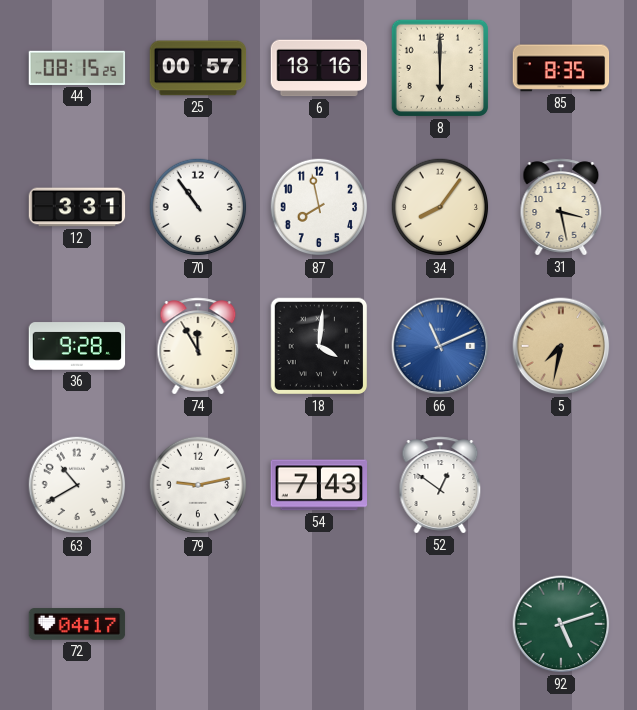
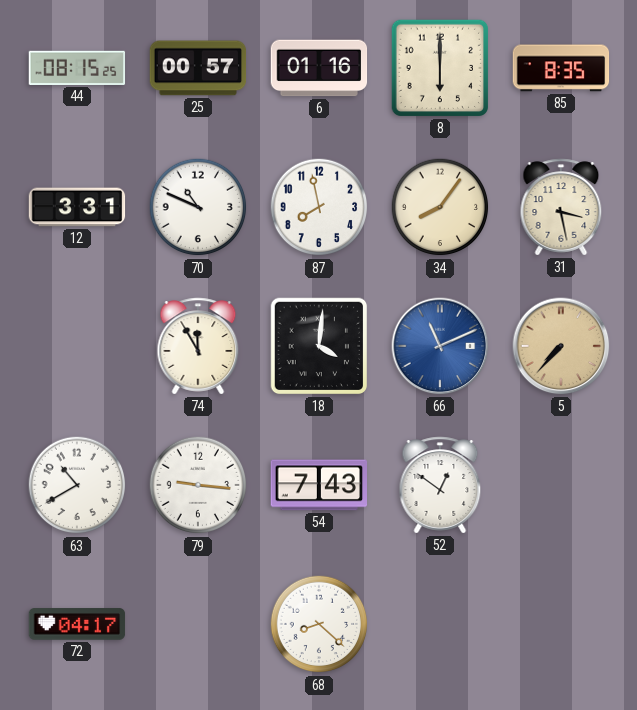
6: 18:16 -> 01:16 (319, 68)
70: 10:54 -> 10:49 (198, 207)
36: 9:28 -> none (77, 346)
5: 7:32 -> 7:37 (561, 346)
79: 9:13 -> 9:16 (198, 485)
68: none -> 8:22 (319, 624)
92: 5:12 -> none (561, 624)
